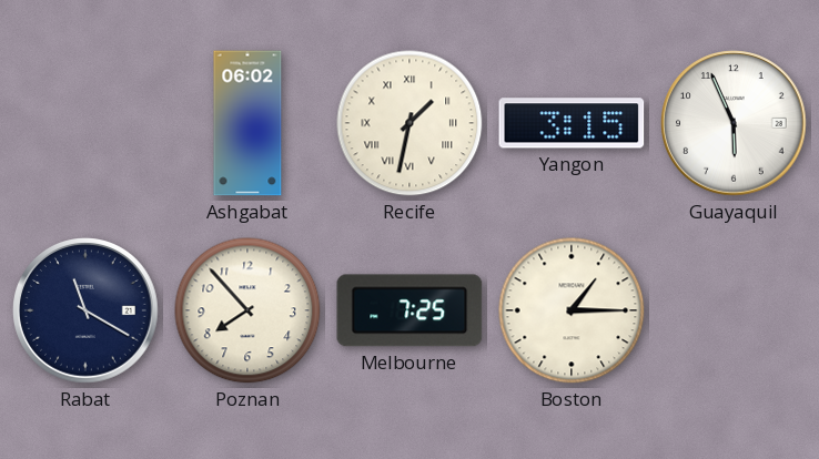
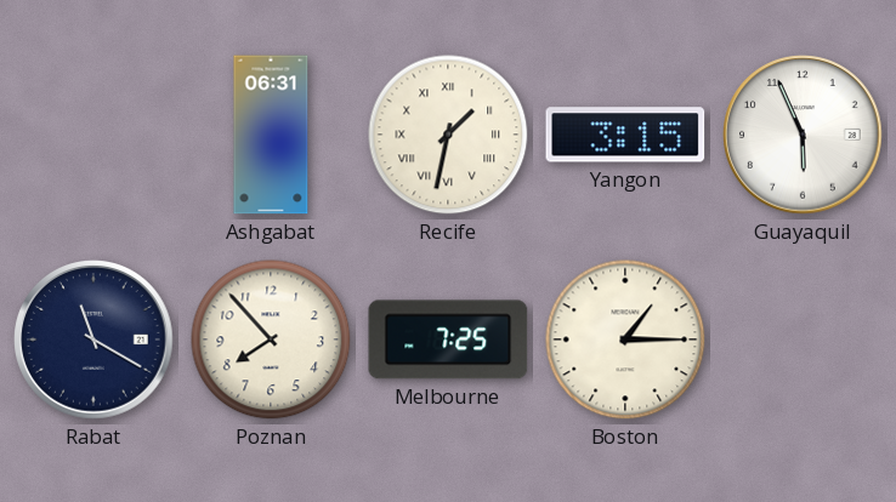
Ashgabat: 06:02 -> 06:31 (271, 135)
